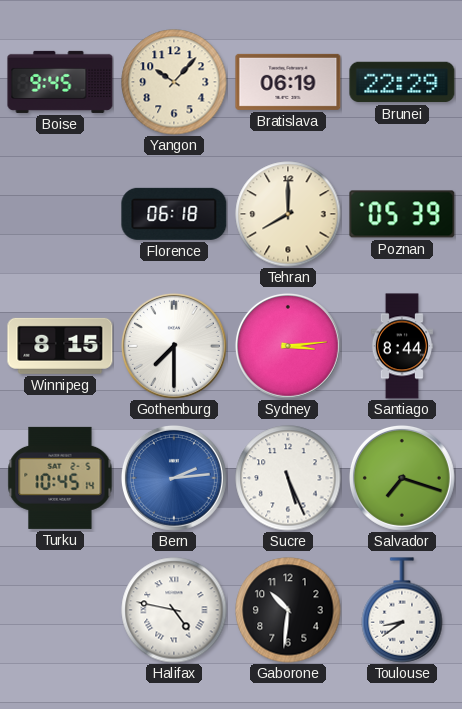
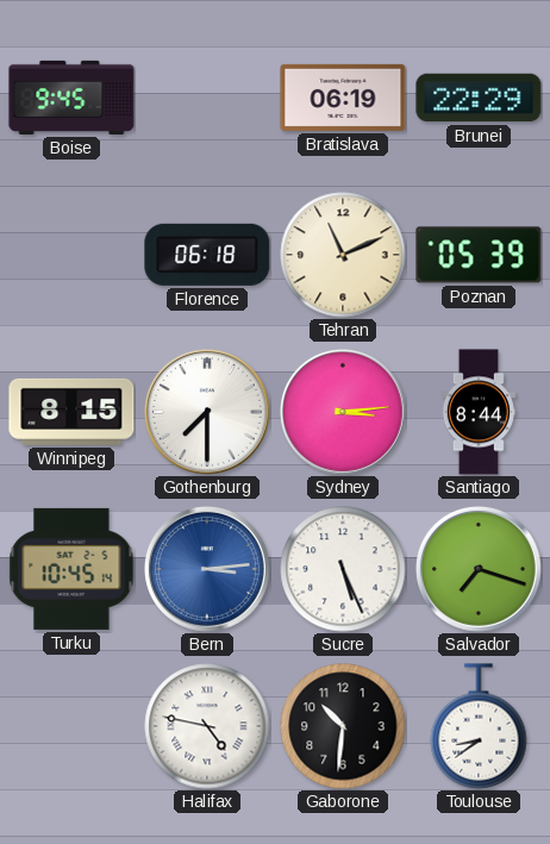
Yangon: 10:07 -> none (174, 82)
Tehran: 8:00 -> 11:11 (343, 255)
Bern: 2:14 -> 3:14 (207, 569)
